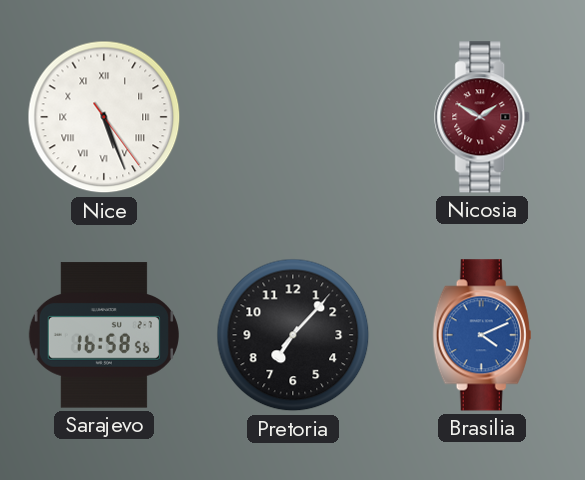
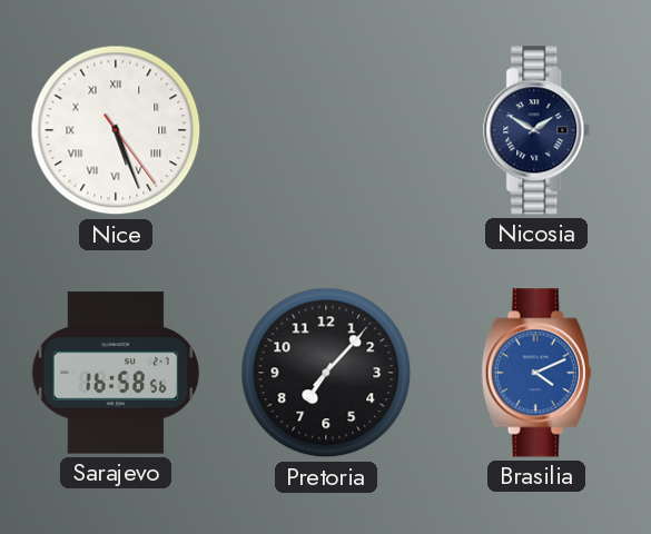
Nicosia dial: burgundy -> navy (537, 130)
